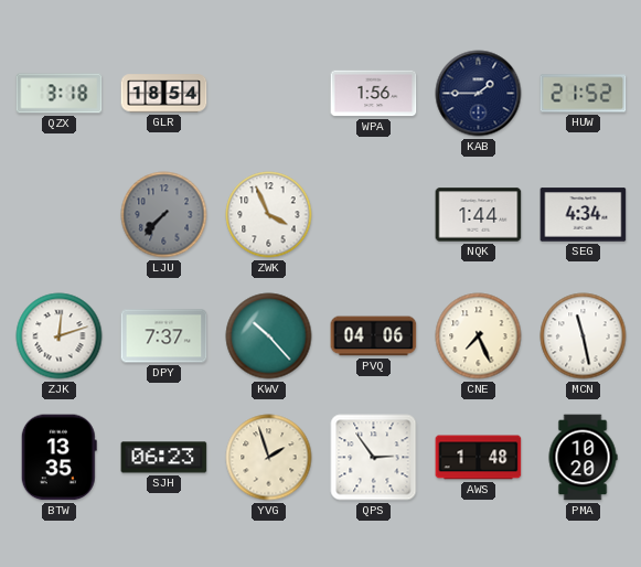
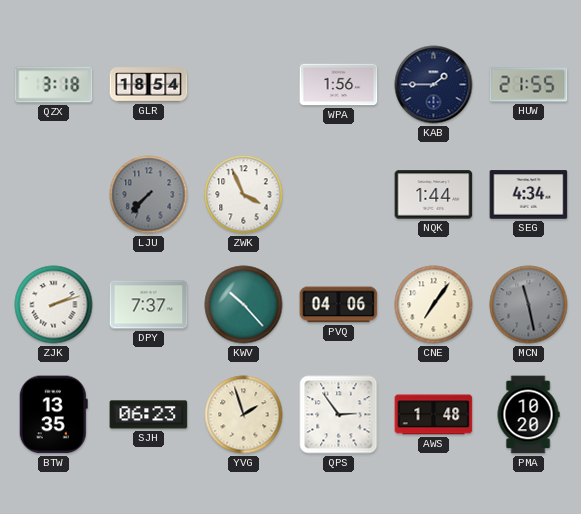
HUW: 21:52 -> 21:55 (529, 85)
ZJK: 12:12 -> 2:12 (54, 305)
CNE: 7:26 -> 7:06 (434, 305)
MCN dial: white -> grey (529, 305)
